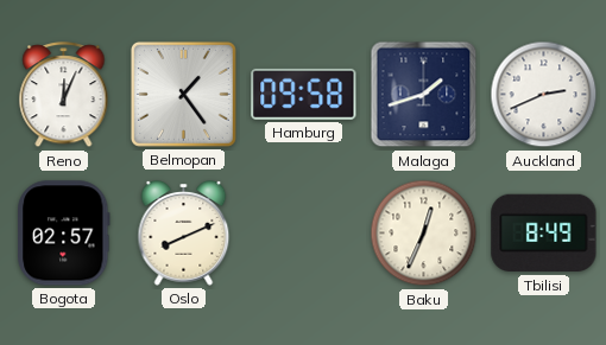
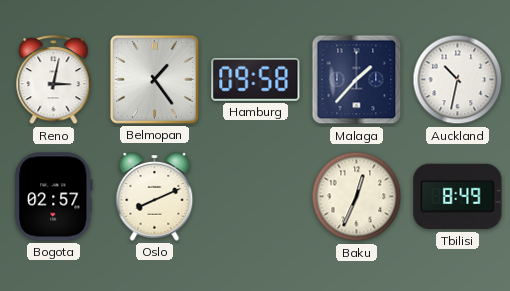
Reno: 12:04 -> 3:02 (54, 80)
Malaga: 1:42 -> 1:37 (357, 80)
Auckland: 2:41 -> 10:32 (458, 80)
